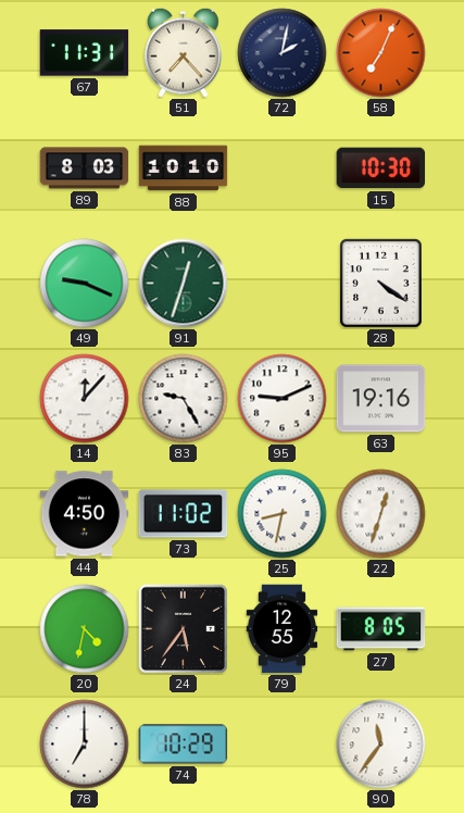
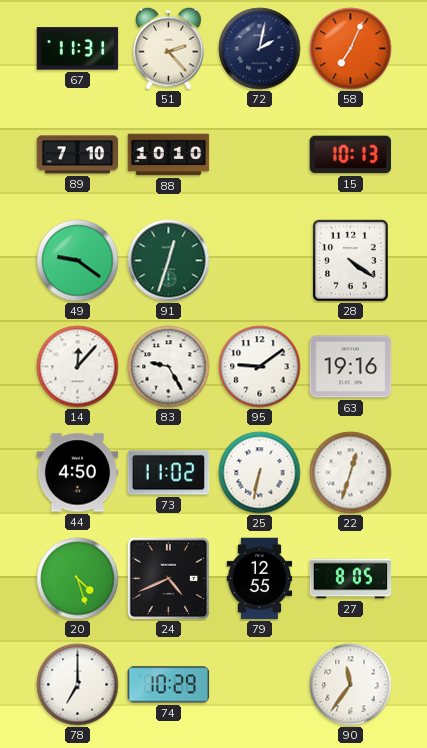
51: 7:23 -> 2:23 (169, 48)
89: 8:03 -> 7:10 (78, 155)
15: 10:30 -> 10:13 (351, 155)
49: 9:19 -> 9:21 (78, 261)
95: 9:11 -> 9:09 (260, 367)
25: 8:32 -> 6:32 (260, 473)
20: 4:32 -> 4:27 (78, 579)
24: 5:36 -> 4:41 (168, 578)
